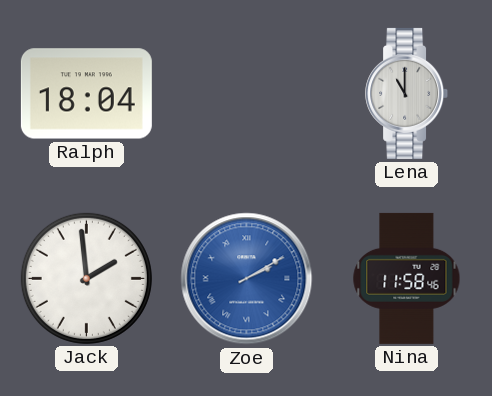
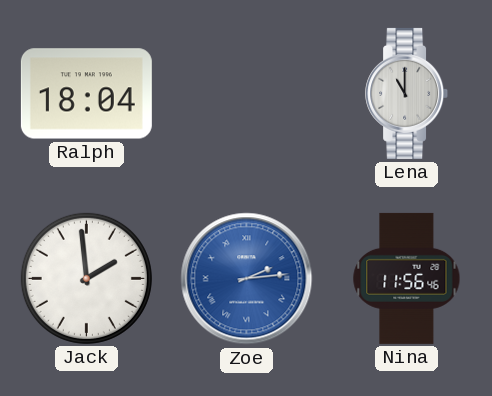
Zoe: 2:10 -> 2:14 (247, 279)
Nina: 11:58 -> 11:56 (407, 278)
